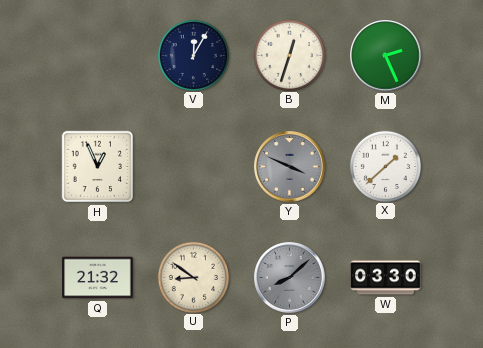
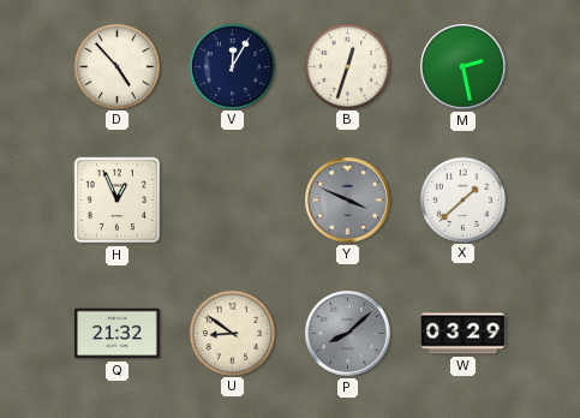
D: none -> 4:53 (116, 66)
M: 2:26 -> 2:28 (464, 67)
W: 03:30 -> 03:29 (464, 334)
